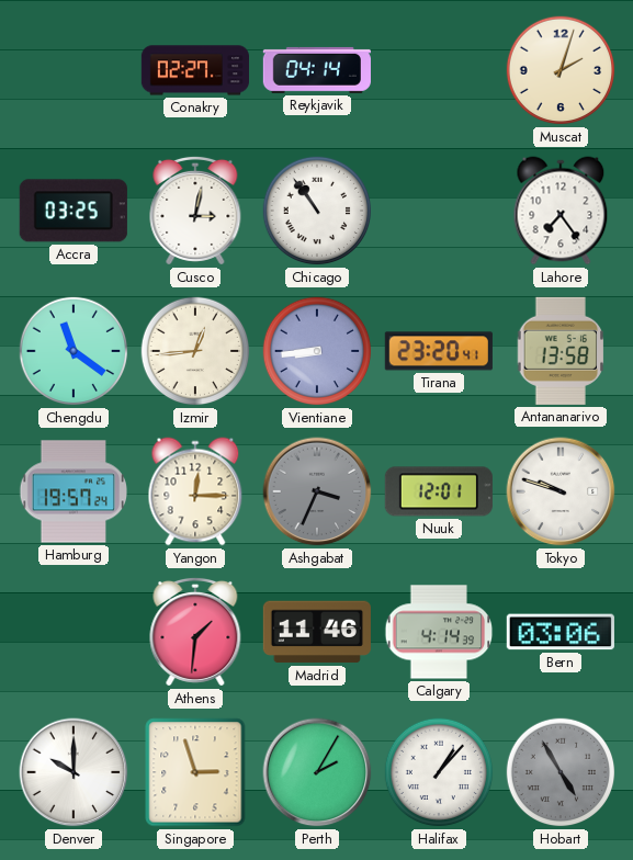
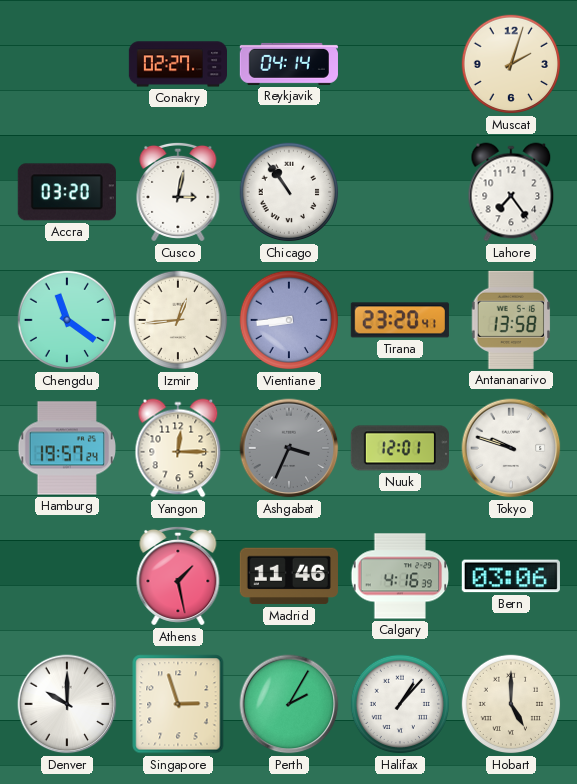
Accra: 03:25 -> 03:20 (67, 192)
Athens: 1:31 -> 1:28 (178, 576)
Calgary: 4:14 -> 4:16 (400, 576)
Hobart: 4:55 -> 5:00 (511, 704)
Hobart dial: grey -> cream (511, 704)
